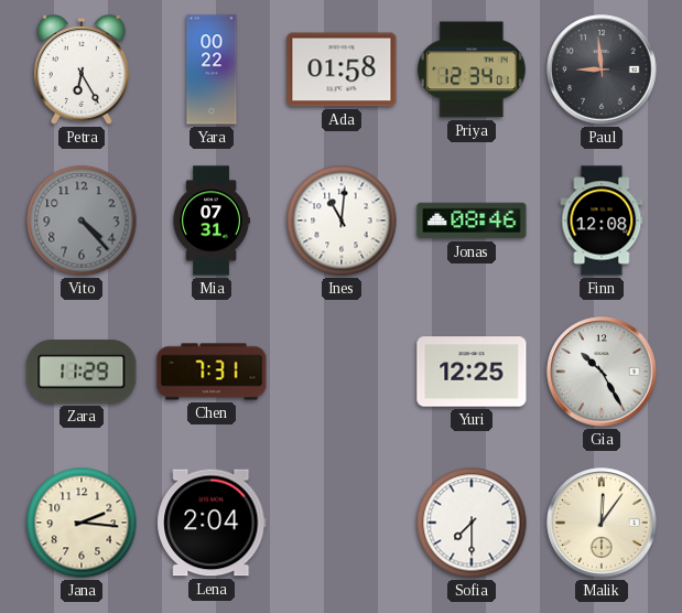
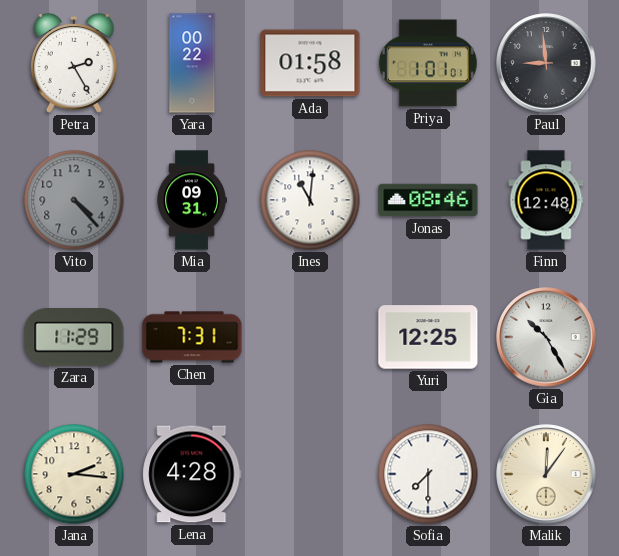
Petra: 6:25 -> 2:25 (74, 63)
Priya: 12:34 -> 1:01 (428, 63)
Mia: 07:31 -> 09:31 (192, 200)
Finn: 12:08 -> 12:48 (546, 200)
Lena: 2:04 -> 4:28 (192, 474)
